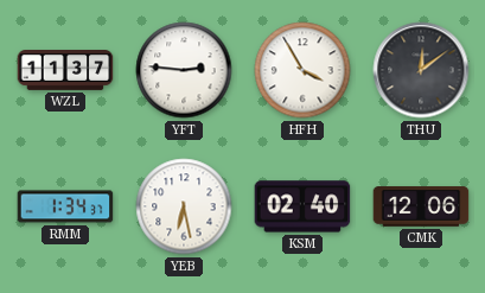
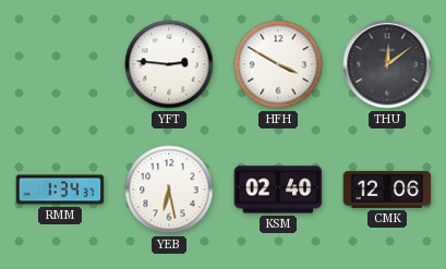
WZL: 11:37 -> none (65, 71)
HFH: 3:55 -> 3:50 (278, 64)
